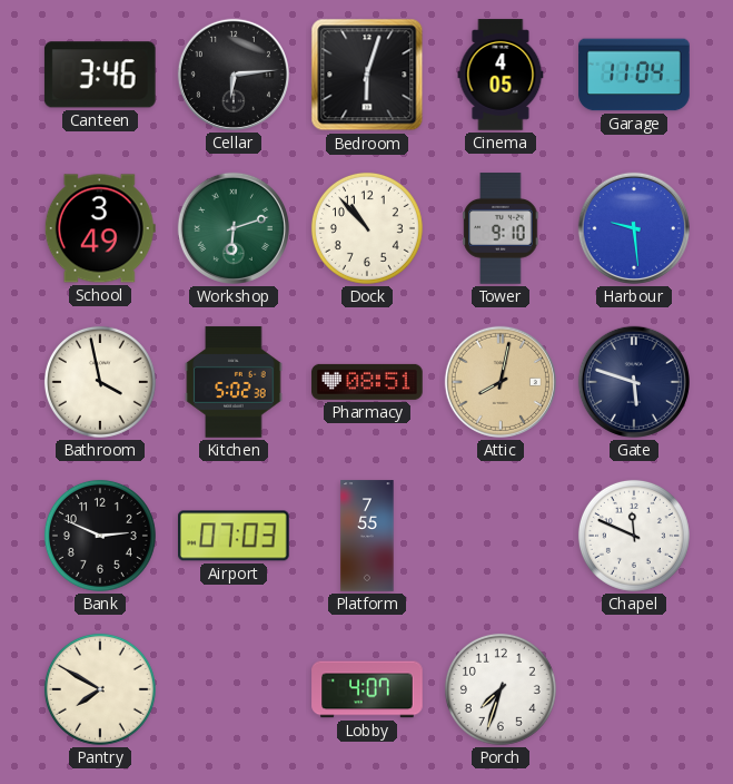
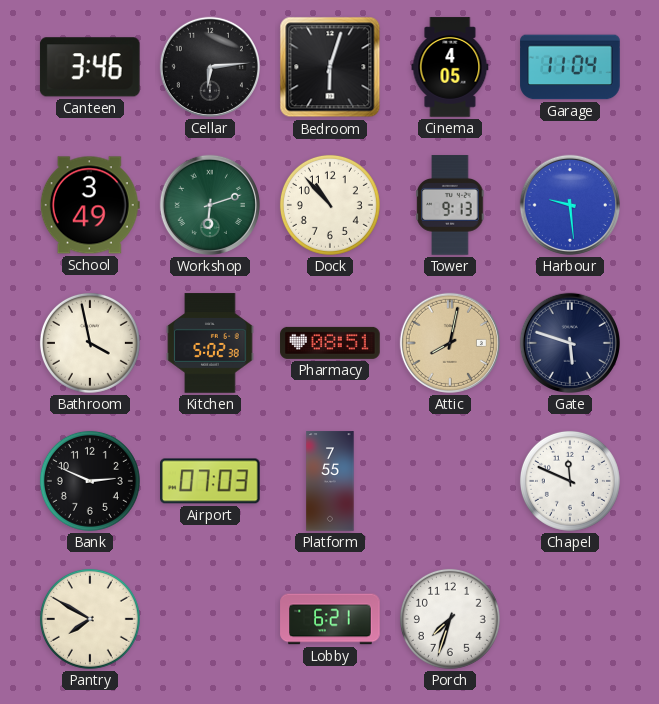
Tower: 9:10 -> 9:13 (450, 205)
Lobby: 4:07 -> 6:21 (330, 619)
